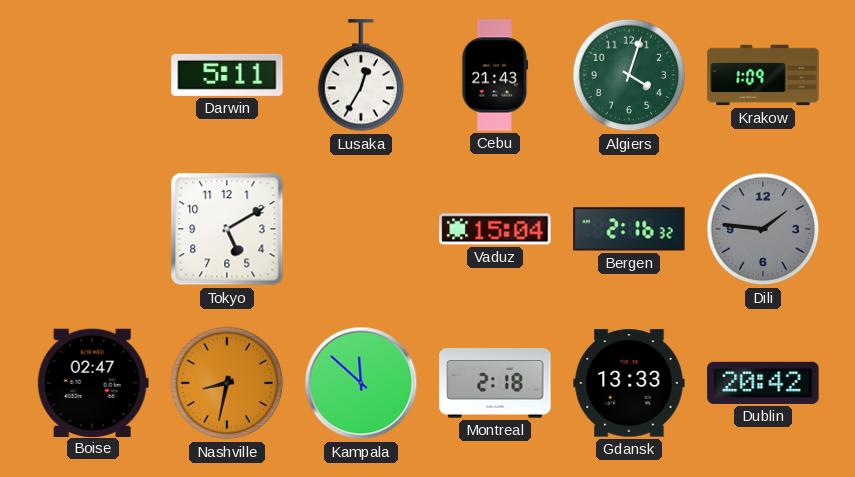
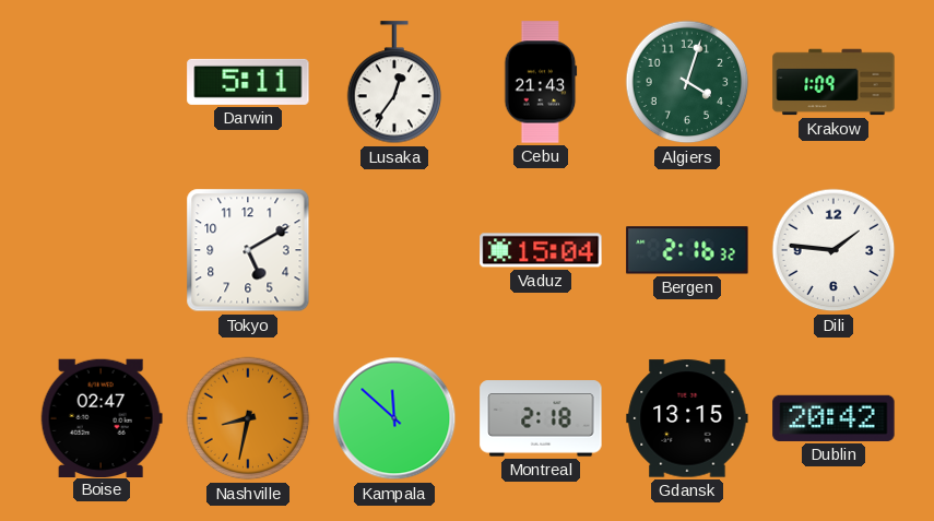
Lusaka: 12:35 -> 12:36 (394, 83)
Dili dial: grey -> white (833, 250)
Gdansk: 13:33 -> 13:15 (687, 418)
